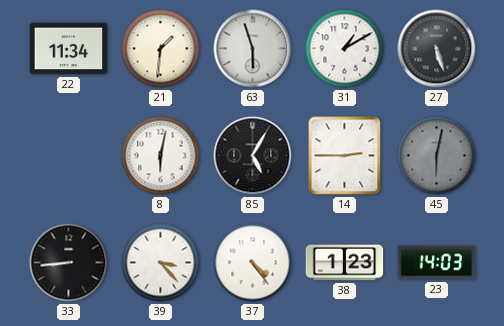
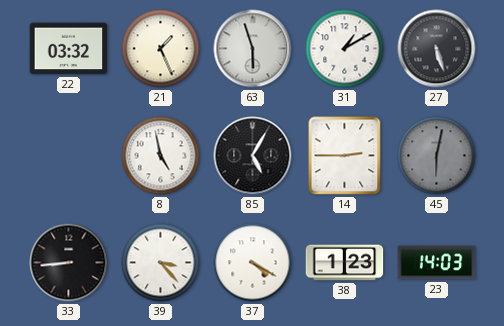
22: 11:34 -> 03:32 (69, 49)
21: 1:31 -> 1:26 (161, 49)
8: 6:02 -> 4:58 (161, 156)
37: 4:24 -> 4:20 (253, 263)
